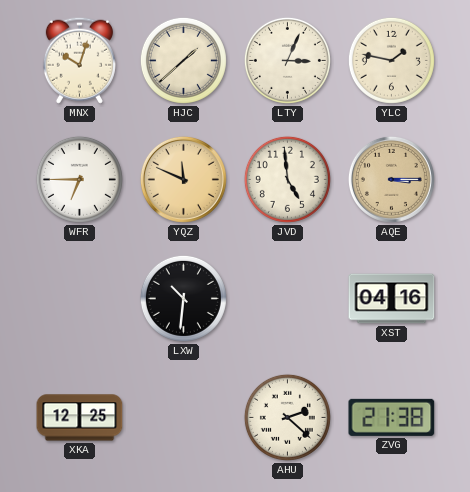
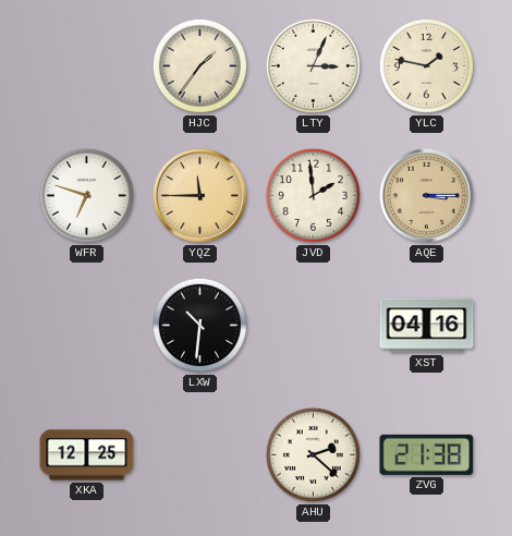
MNX: 10:03 -> none (79, 60)
HJC: 1:38 -> 1:36 (199, 65)
WFR: 6:45 -> 6:48 (86, 195)
YQZ: 11:49 -> 11:45 (199, 195)
JVD: 4:59 -> 1:59 (313, 195)
